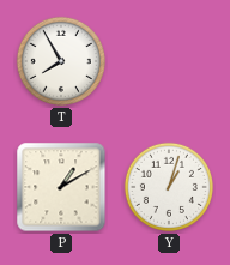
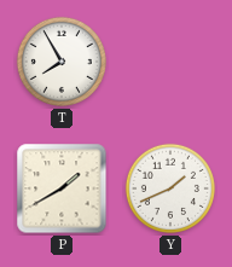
P: 1:10 -> 1:40 (62, 188)
Y: 1:03 -> 1:41 (170, 188)
